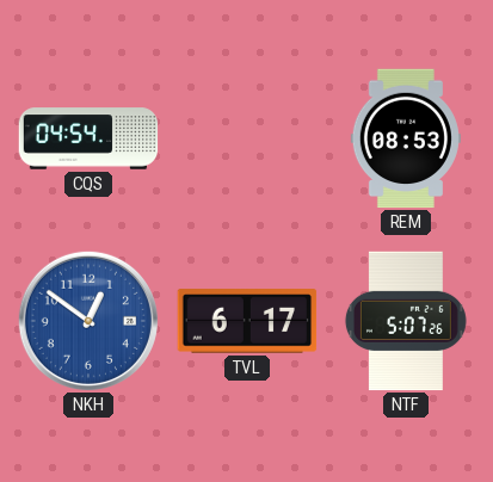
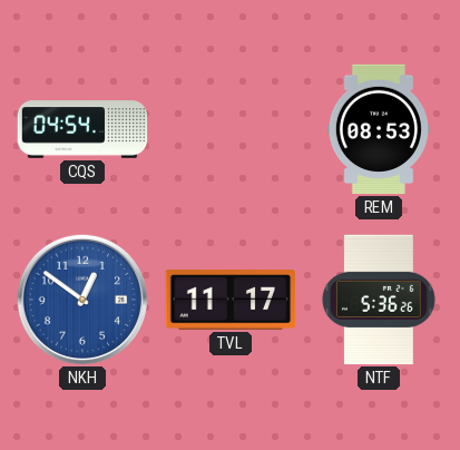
TVL: 6:17 -> 11:17 (231, 300)
NTF: 5:07 -> 5:36 (379, 300)
